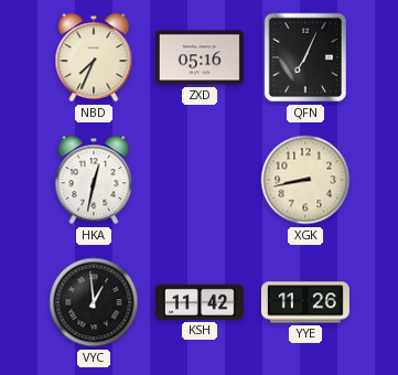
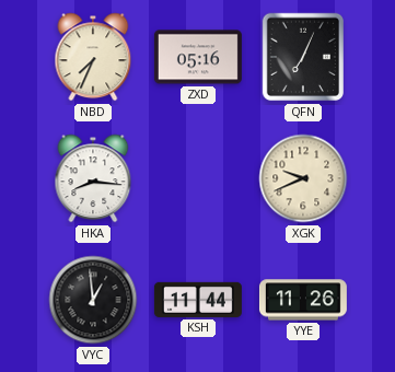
HKA: 12:32 -> 8:16 (93, 178)
XGK: 8:43 -> 9:41 (303, 178)
KSH: 11:42 -> 11:44 (198, 300)
